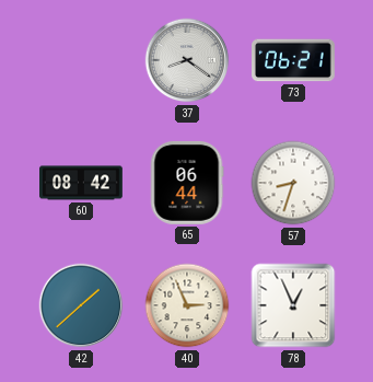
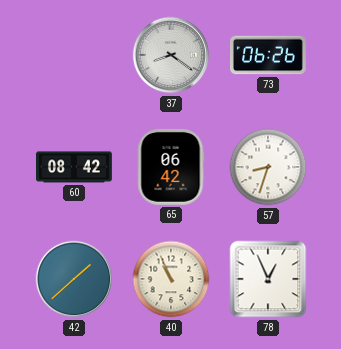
73: 06:21 -> 06:26 (269, 55)
65: 06:44 -> 06:42 (171, 167)
40: 2:56 -> 10:56 (171, 279)
